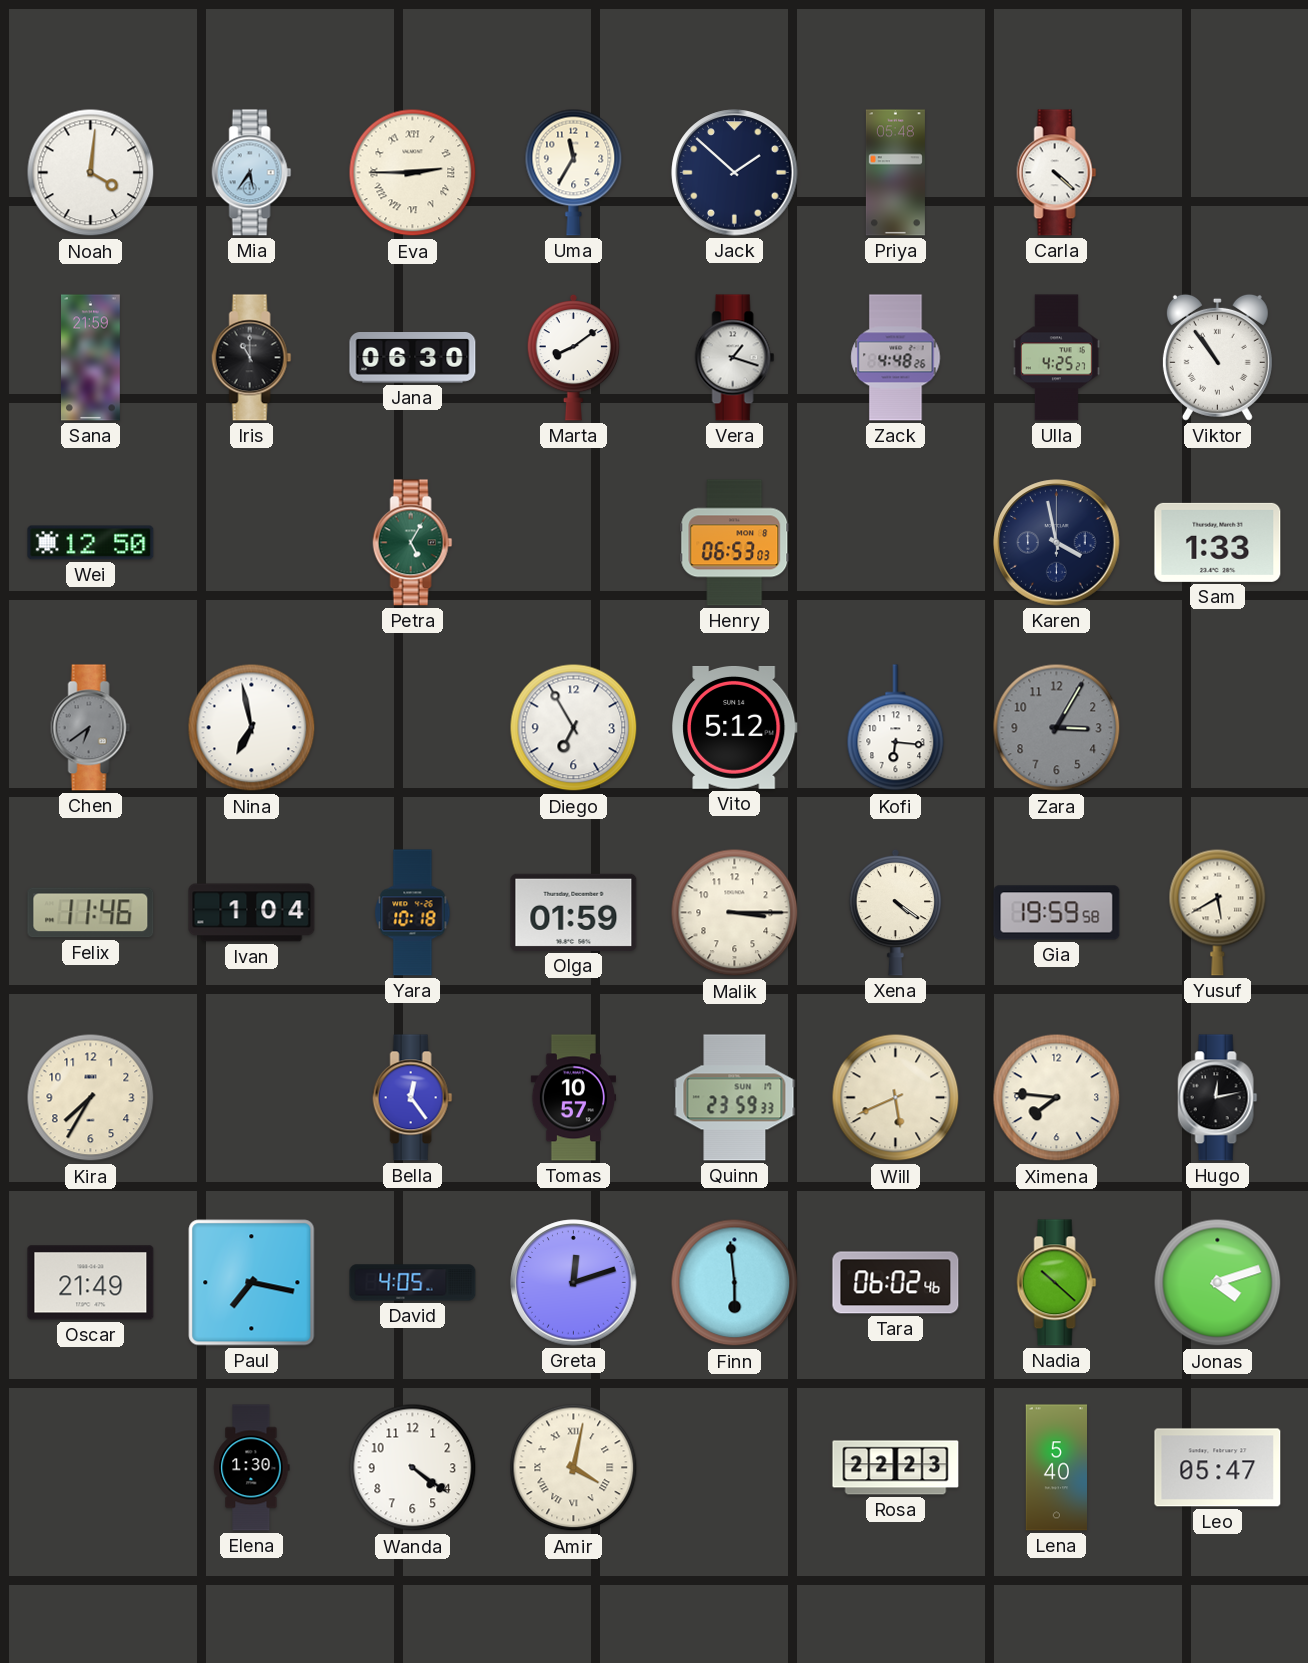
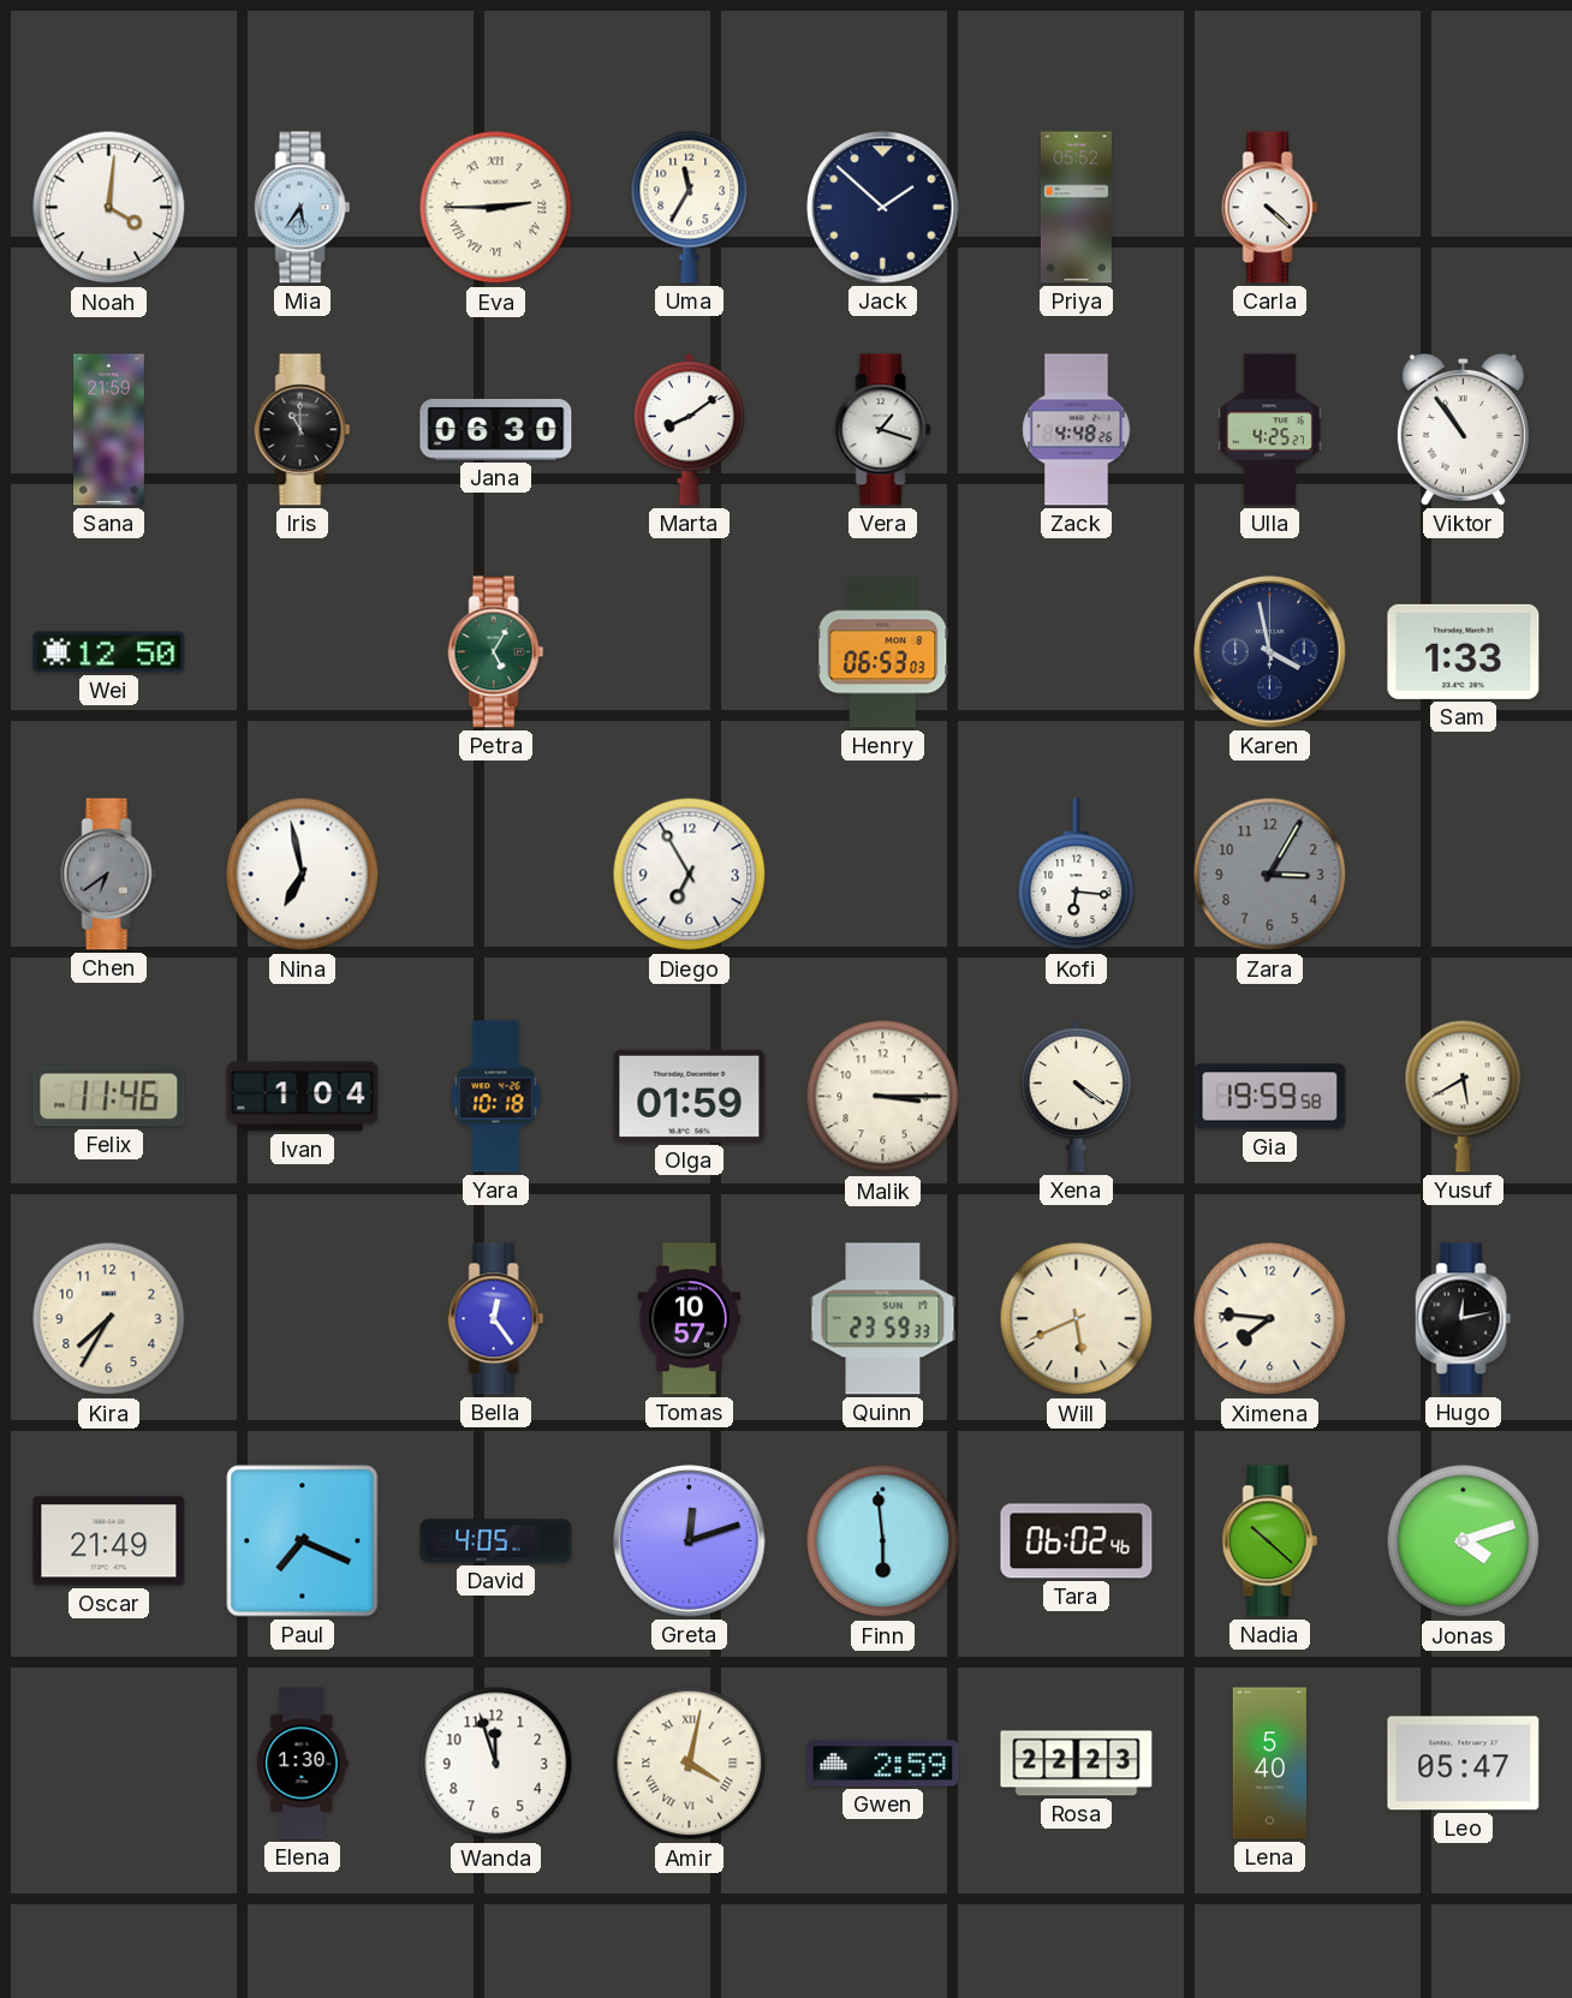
Priya: 05:48 -> 05:52 (1076, 208)
Vito: 5:12 -> none (735, 727)
Paul: 7:17 -> 7:19 (303, 1541)
Wanda: 4:21 -> 11:57 (496, 1764)
Gwen: none -> 2:59 (883, 1764)
